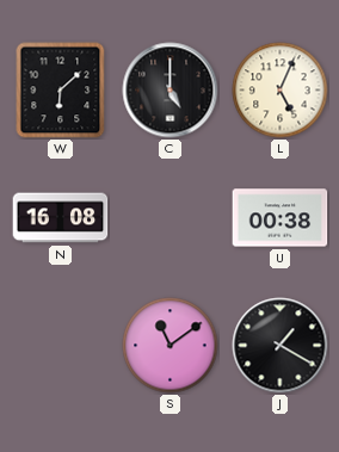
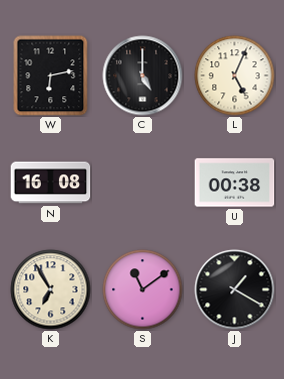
W: 6:08 -> 6:13 (51, 76)
K: none -> 6:55 (51, 290)
